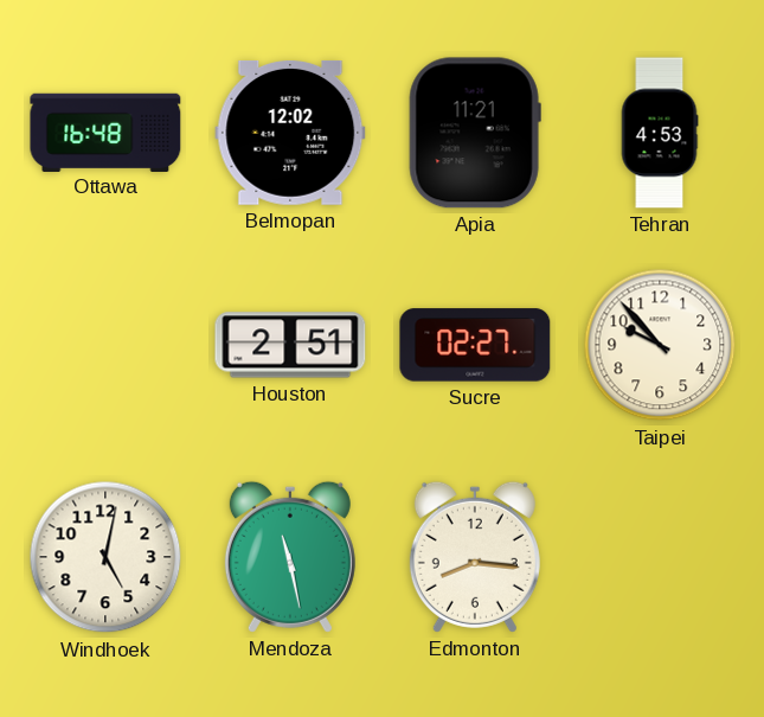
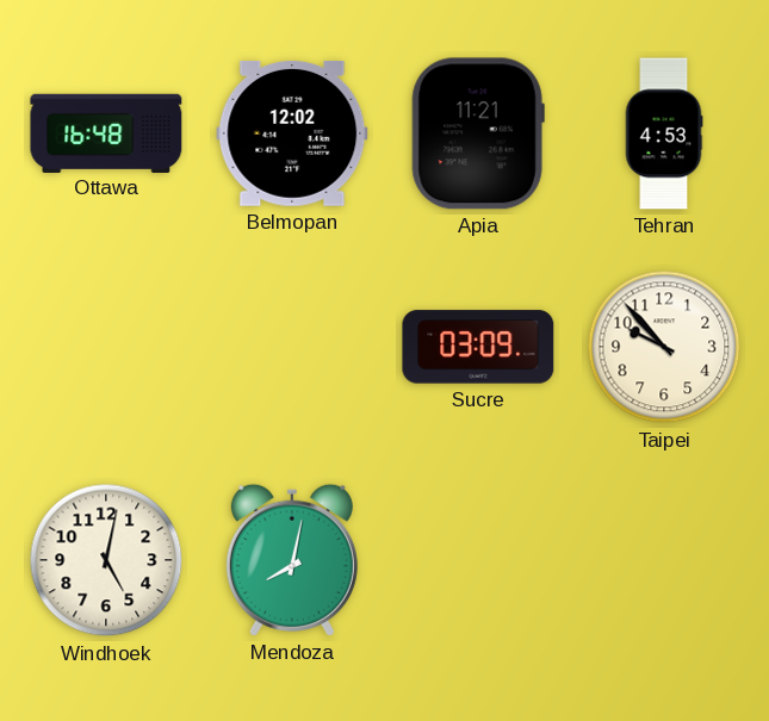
Houston: 2:51 -> none (290, 345)
Sucre: 02:27 -> 03:09 (478, 347)
Mendoza: 11:28 -> 8:02 (292, 560)
Edmonton: 8:16 -> none (475, 557)
